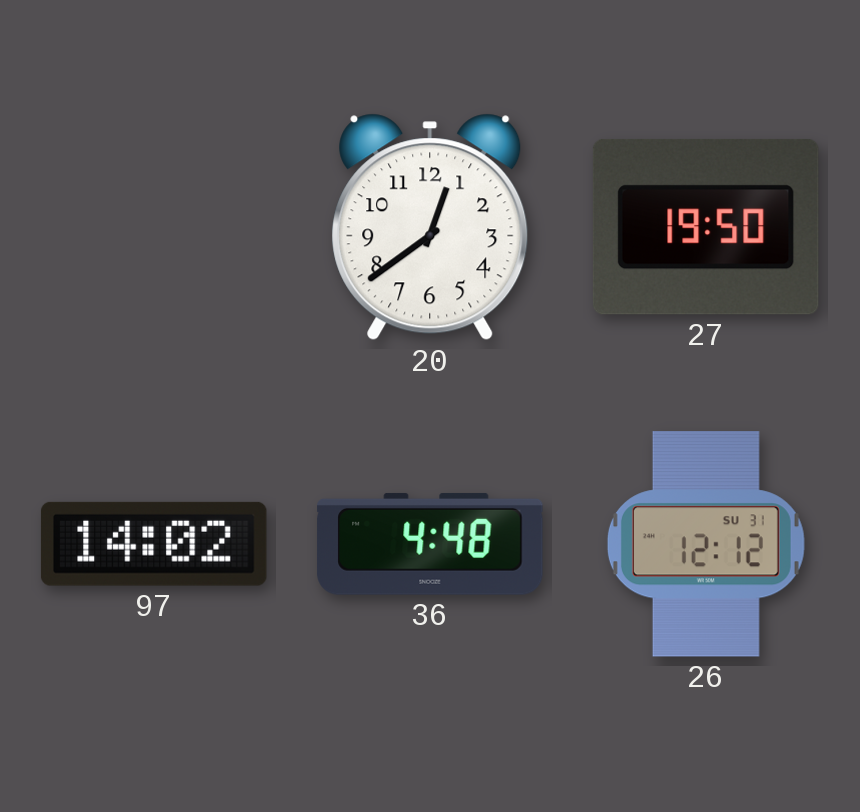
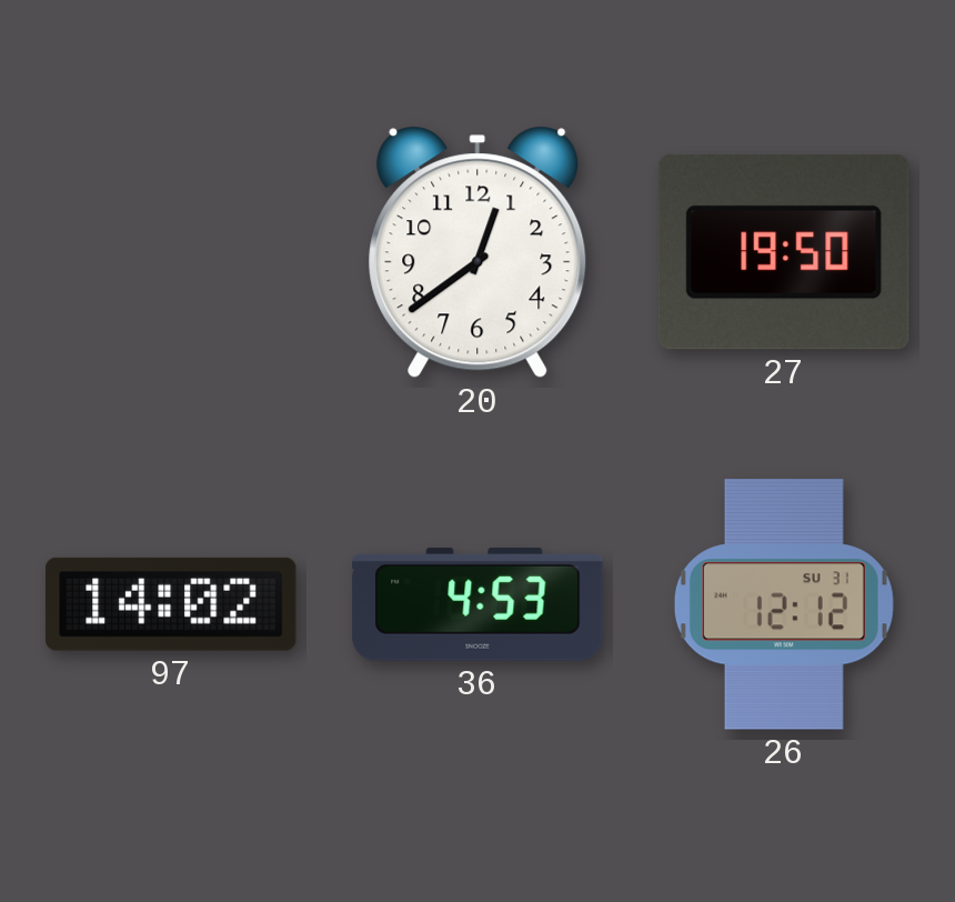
36: 4:48 -> 4:53 (477, 604)
